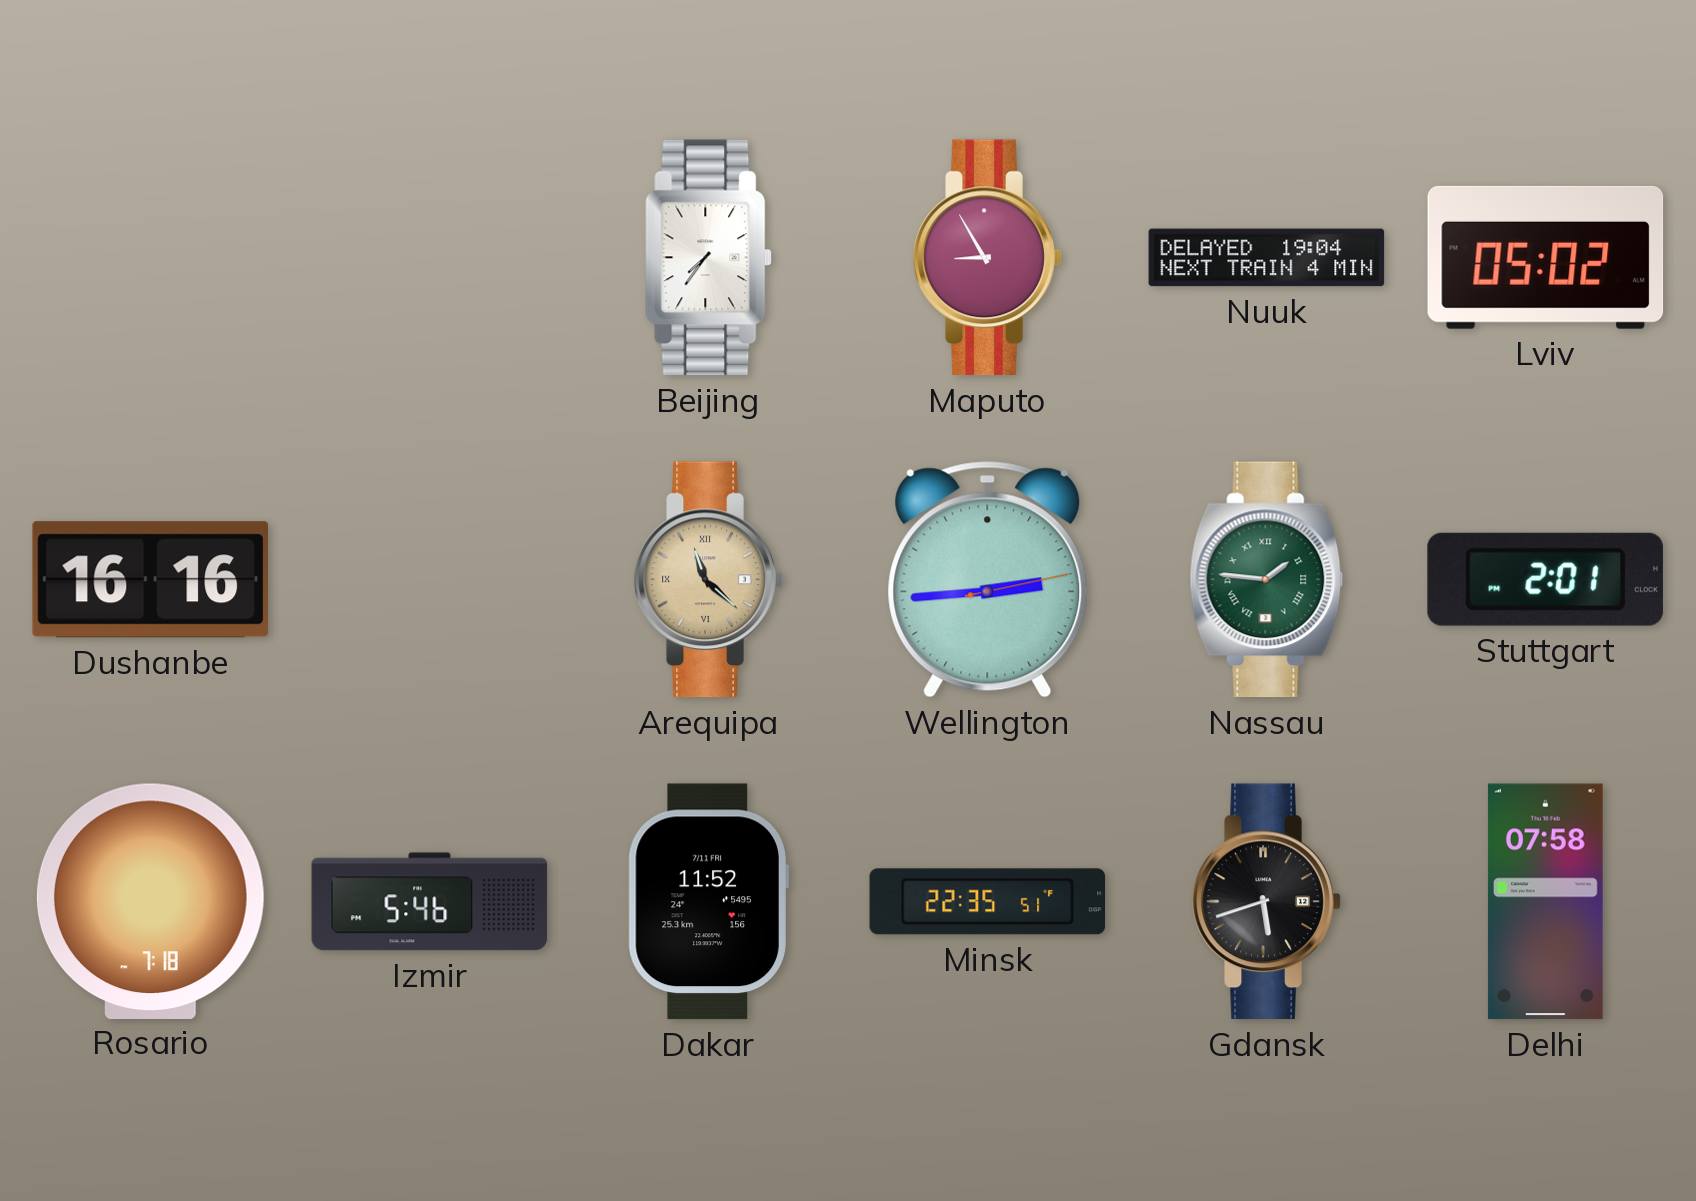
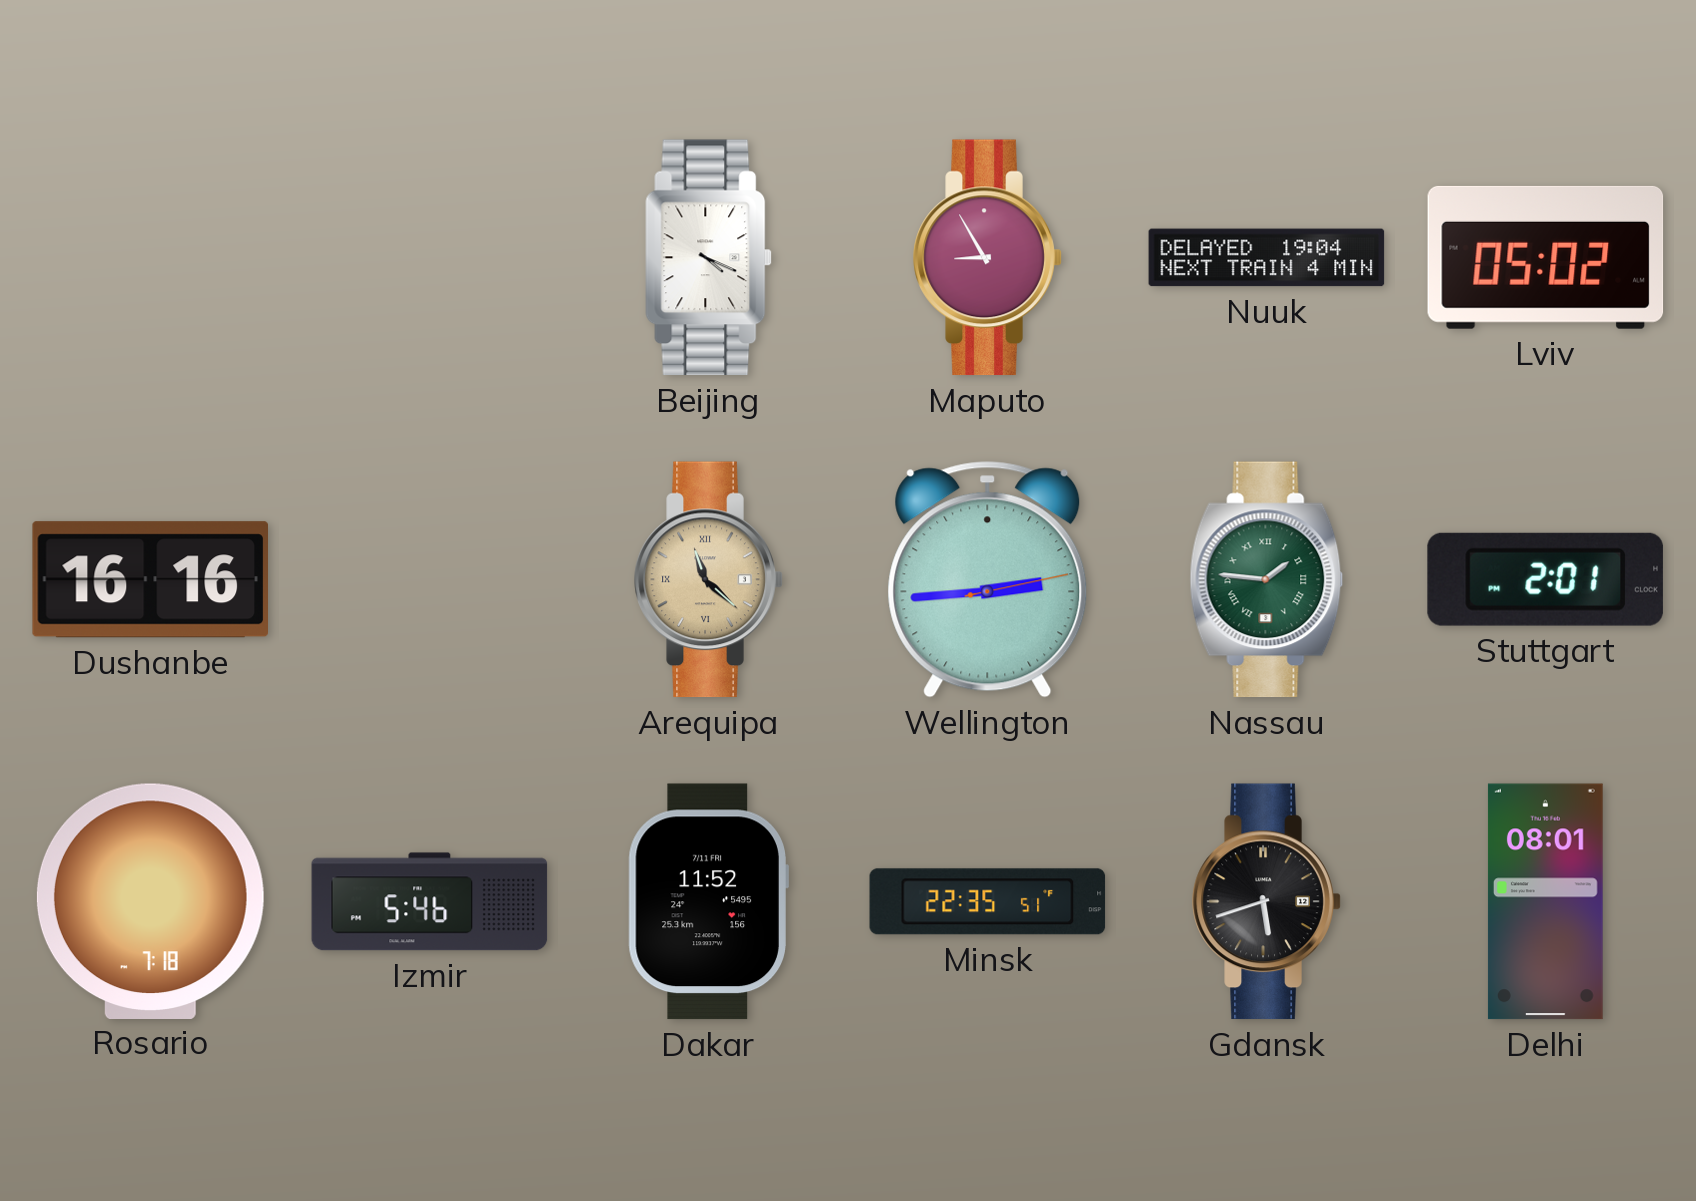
Beijing: 7:36 -> 4:19 (709, 258)
Delhi: 07:58 -> 08:01 (1545, 902)
